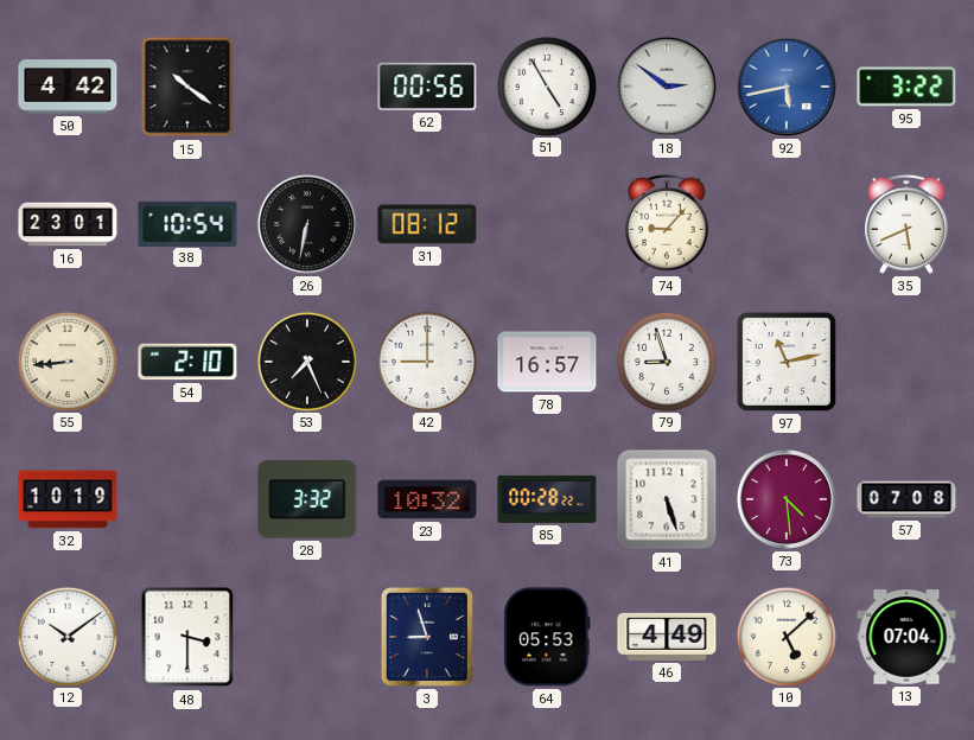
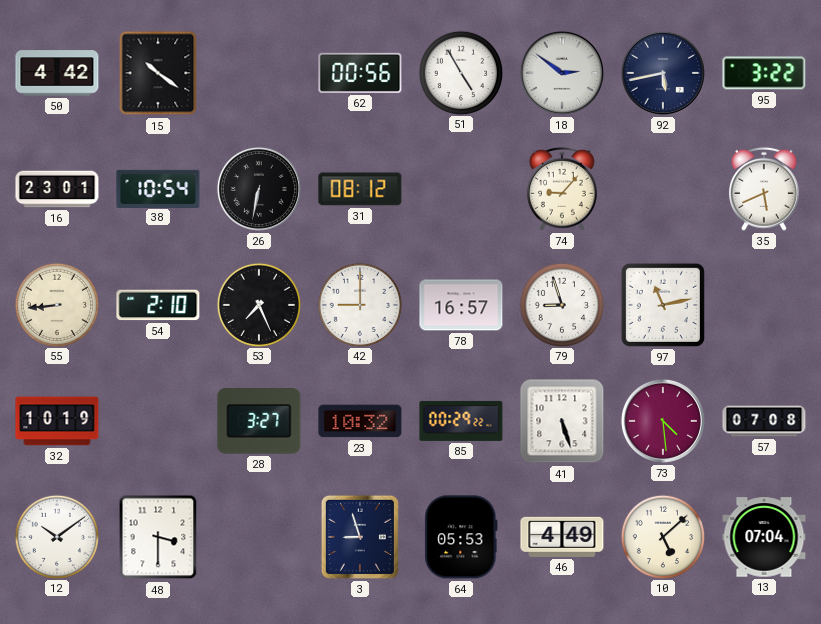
92 dial: blue -> navy (663, 73)
28: 3:32 -> 3:27 (259, 422)
85: 00:28 -> 00:29 (461, 421)
